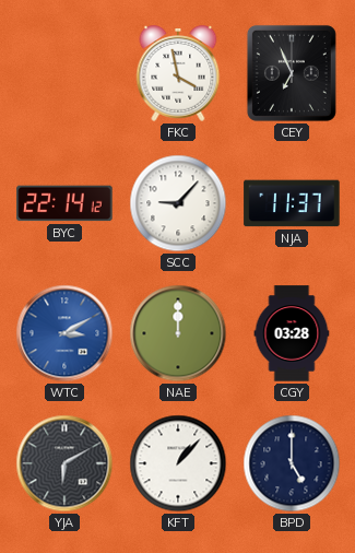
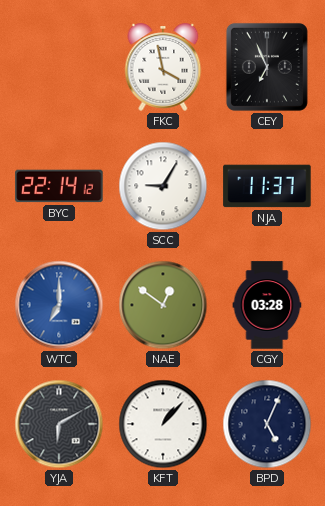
SCC: 9:07 -> 9:05 (163, 186)
WTC: 3:10 -> 7:00 (59, 305)
NAE: 12:00 -> 12:51 (163, 305)
BPD: 5:00 -> 5:04 (267, 424)
